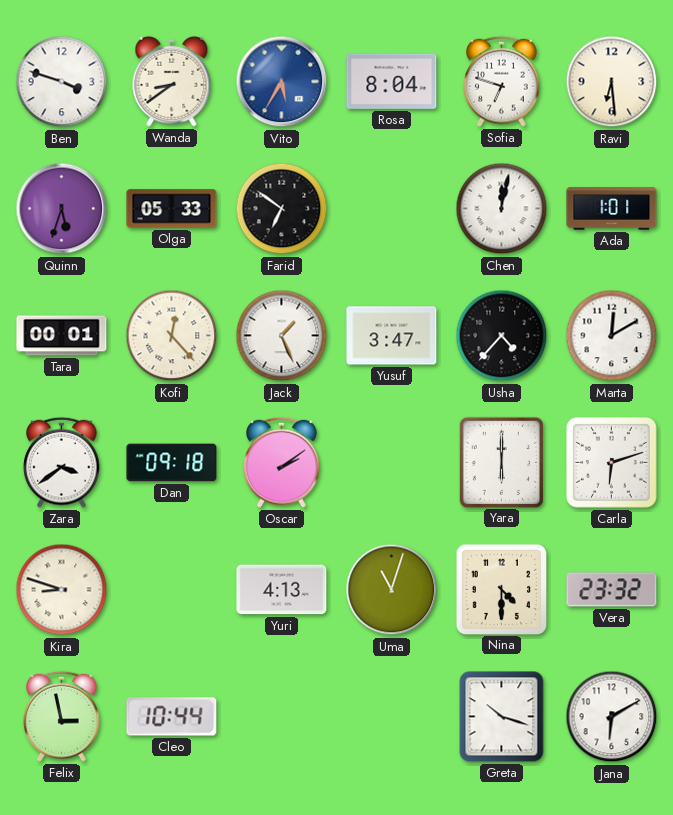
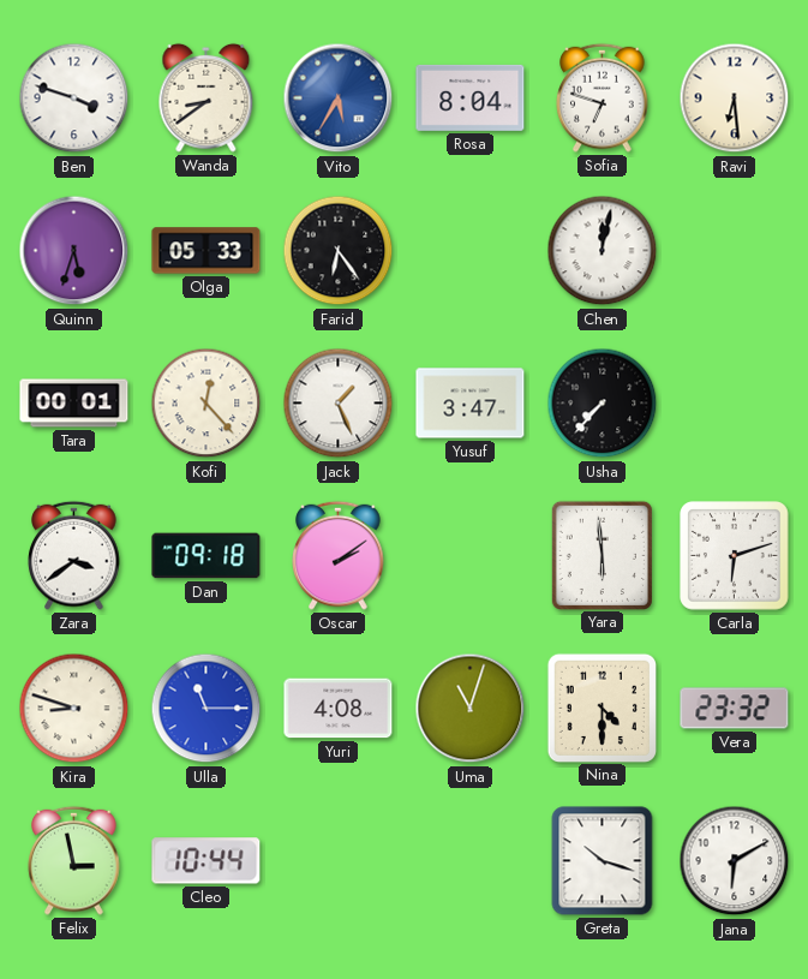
Farid: 6:51 -> 6:24 (339, 251)
Ada: 1:01 -> none (612, 209)
Usha: 4:37 -> 7:37 (603, 404)
Marta: 12:10 -> none (612, 336)
Yara: 6:00 -> 5:59 (601, 555)
Ulla: none -> 11:15 (207, 709)
Yuri: 4:13 -> 4:08 (339, 709)
